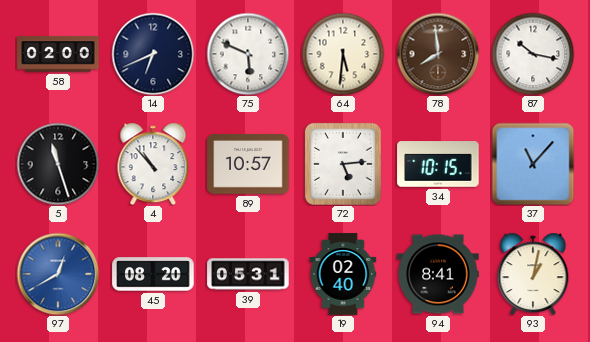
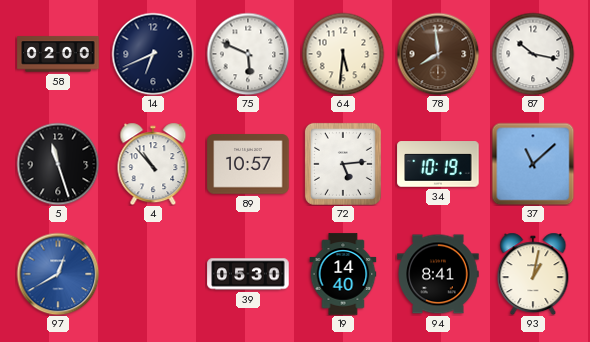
34: 10:15 -> 10:19 (438, 164)
37: 11:07 -> 11:08 (533, 164)
45: 08:20 -> none (153, 274)
39: 05:31 -> 05:30 (248, 274)
19: 02:40 -> 14:40 (343, 274)
